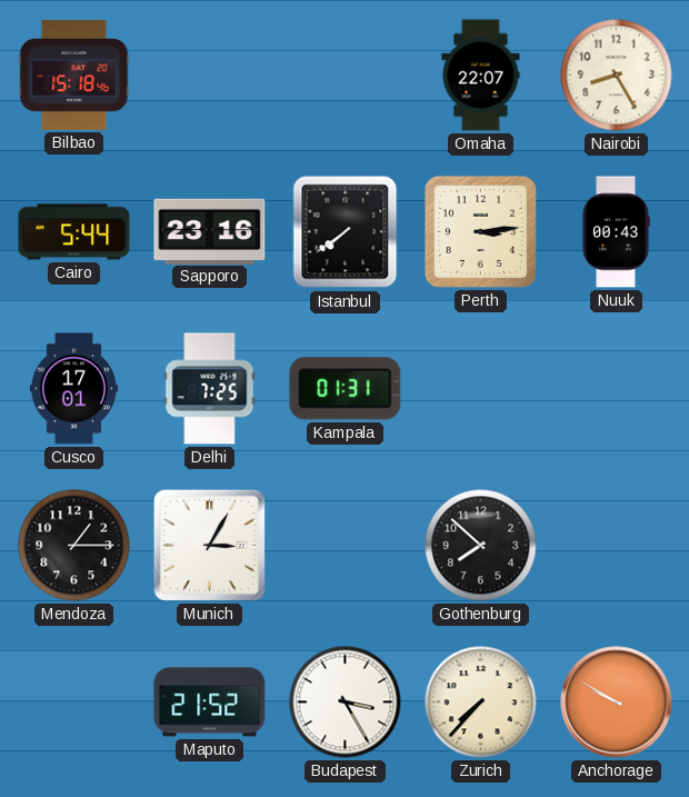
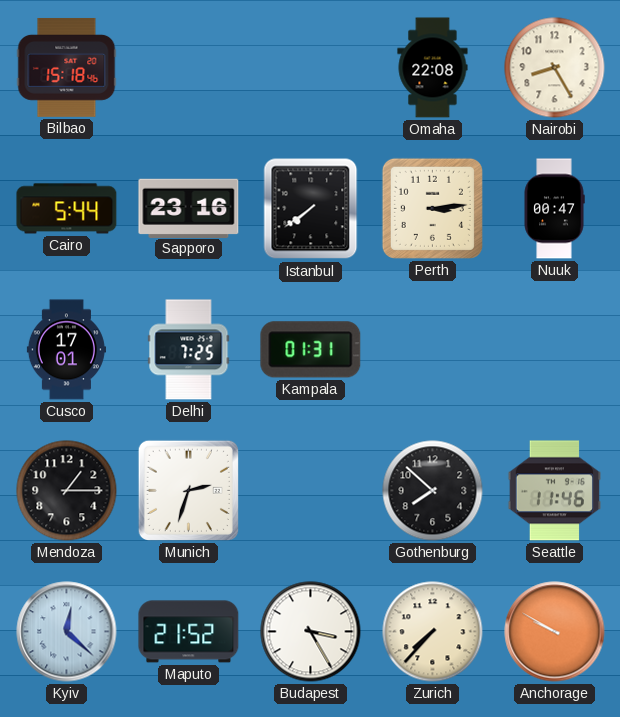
Omaha: 22:07 -> 22:08 (433, 68)
Nuuk: 00:43 -> 00:47 (554, 209)
Munich: 3:05 -> 2:33 (188, 490)
Seattle: none -> 11:46 (554, 491)
Kyiv: none -> 12:22 (67, 632)
